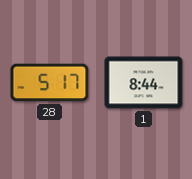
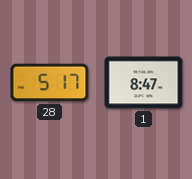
1: 8:44 -> 8:47 (144, 83)
